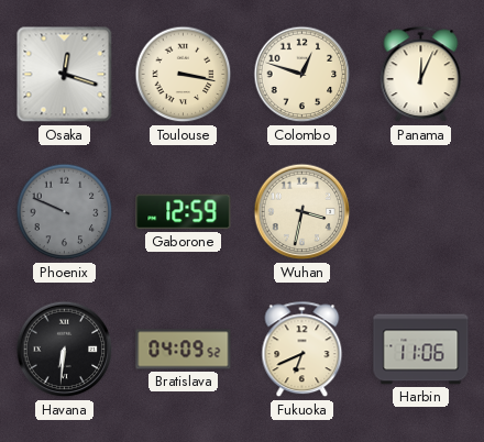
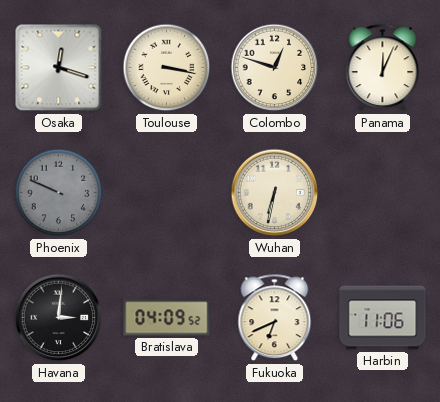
Gaborone: 12:59 -> none (184, 212)
Wuhan: 3:32 -> 6:32 (275, 193)
Havana: 6:31 -> 3:01 (59, 318)
